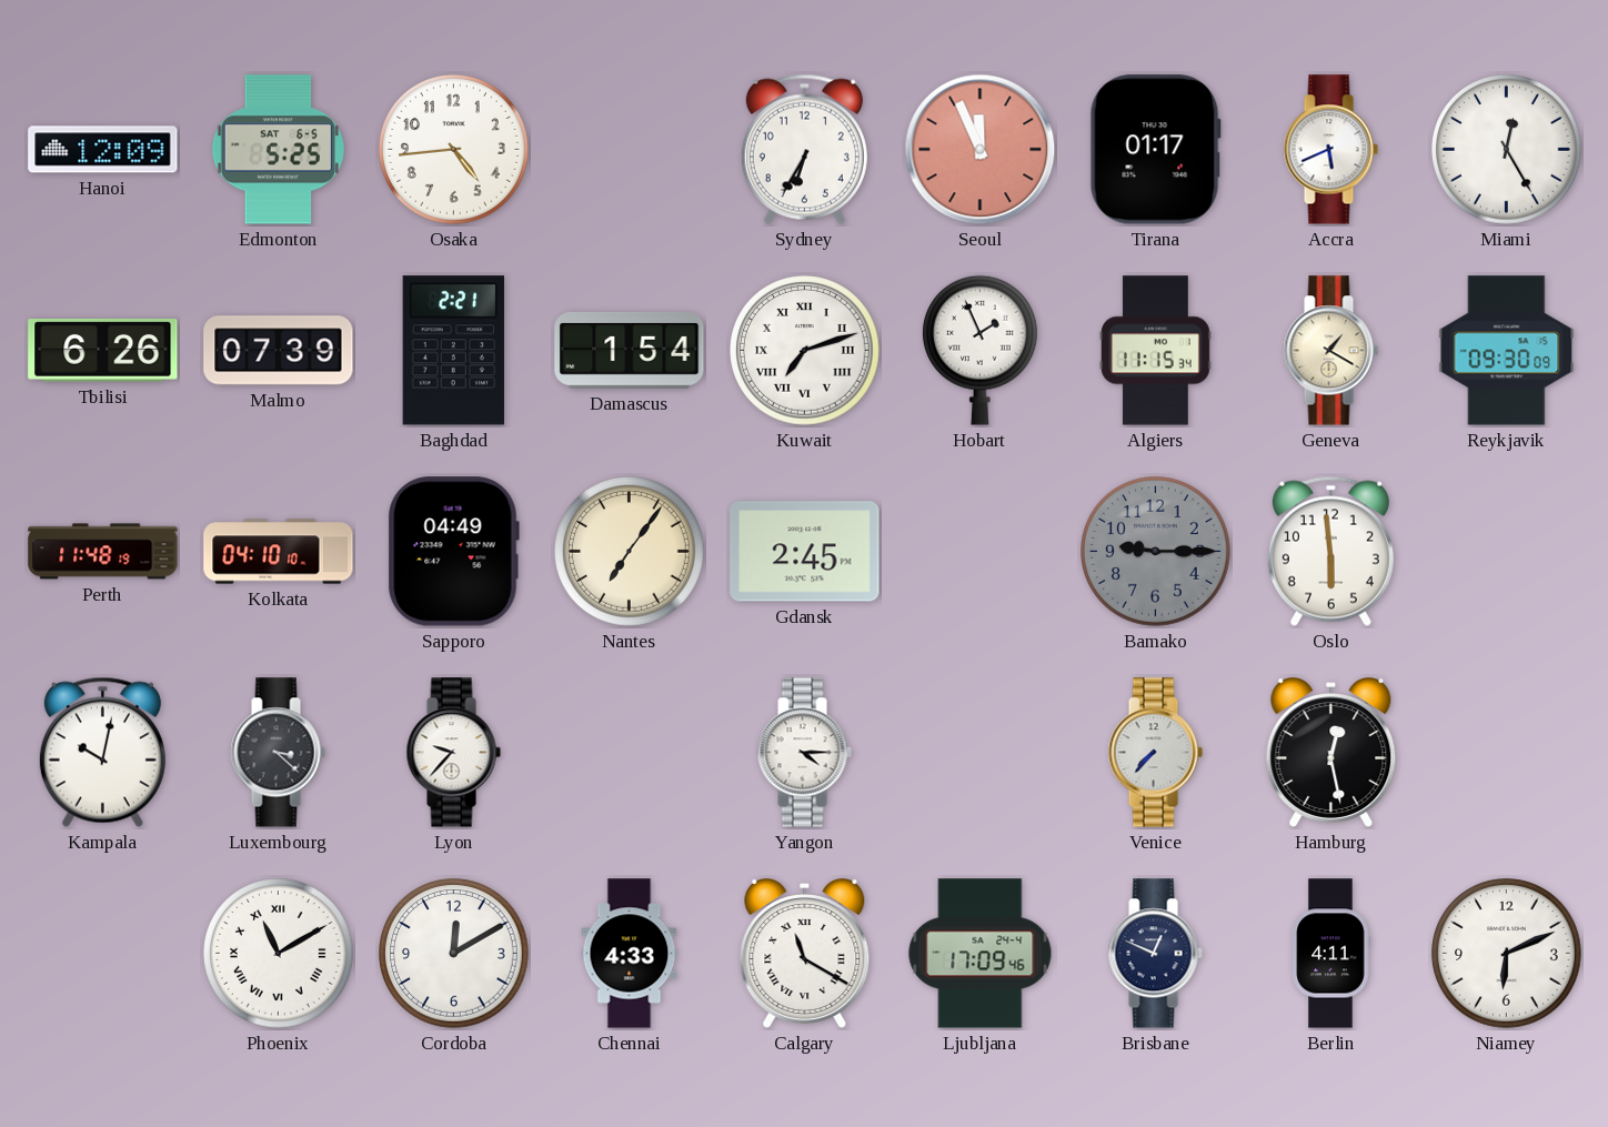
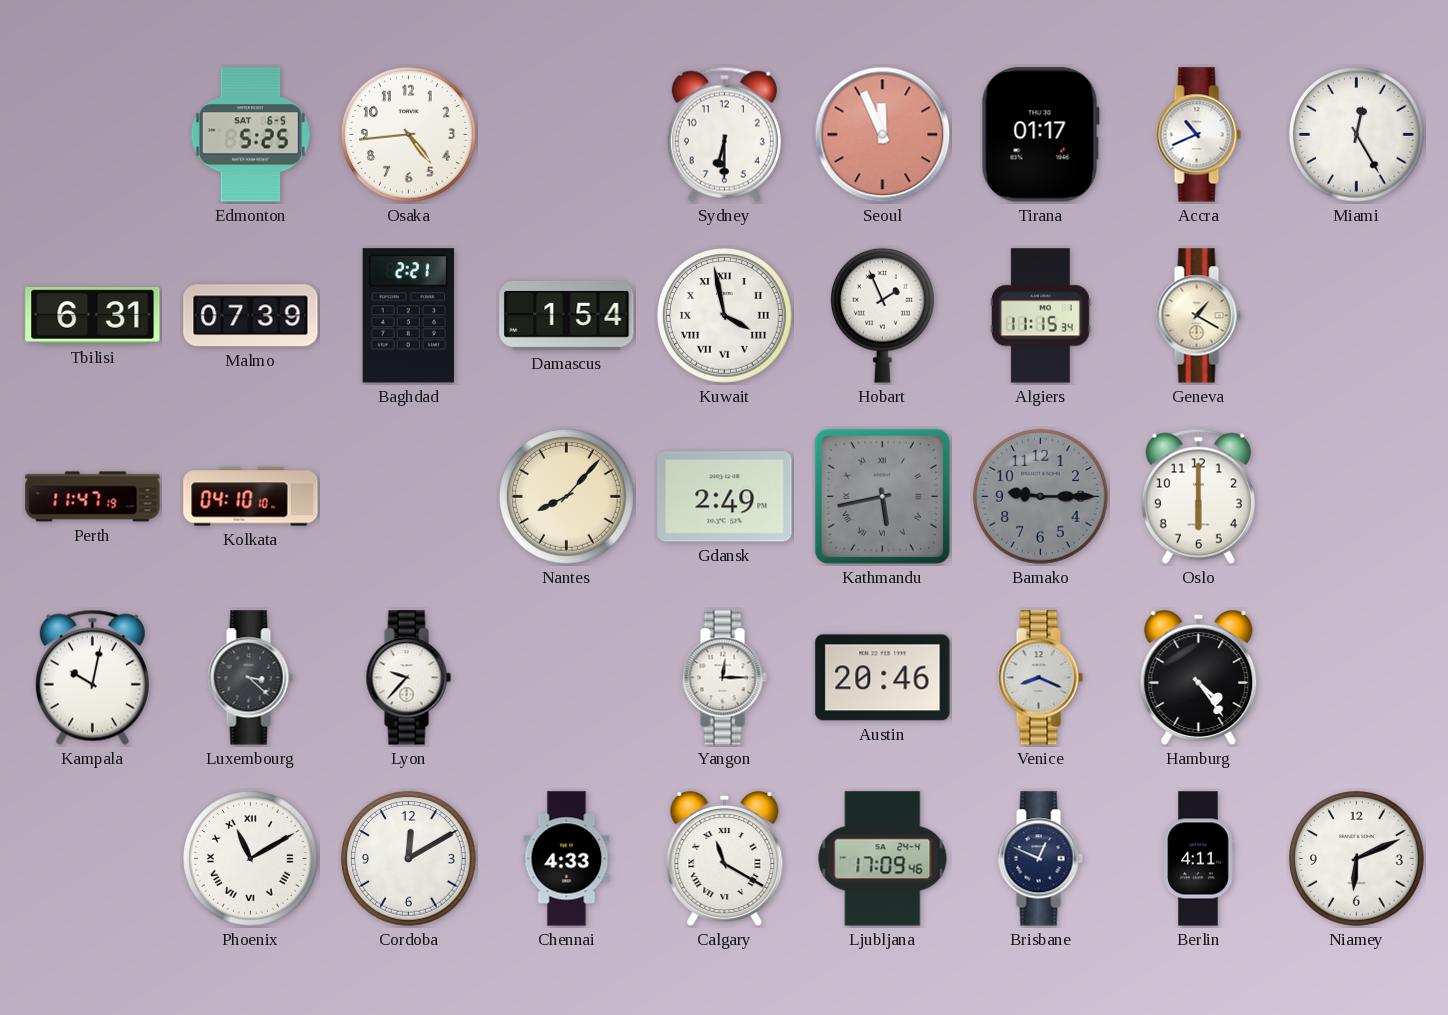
Hanoi: 12:09 -> none (103, 150)
Sydney: 6:35 -> 6:30 (724, 134)
Accra: 5:41 -> 10:41 (1198, 135)
Tbilisi: 6:26 -> 6:31 (93, 316)
Kuwait: 7:12 -> 3:58 (725, 316)
Reykjavik: 09:30 -> none (1507, 351)
Perth: 11:48 -> 11:47 (93, 497)
Sapporo: 04:49 -> none (453, 552)
Nantes: 7:06 -> 8:07 (567, 497)
Gdansk: 2:45 -> 2:49 (725, 497)
Kathmandu: none -> 5:43 (882, 496)
Oslo: 5:59 -> 6:00 (1198, 496)
Yangon: 4:15 -> 12:15 (724, 678)
Austin: none -> 20:46 (883, 678)
Venice: 7:37 -> 8:19 (1040, 678)
Hamburg: 12:28 -> 4:24 (1199, 678)
